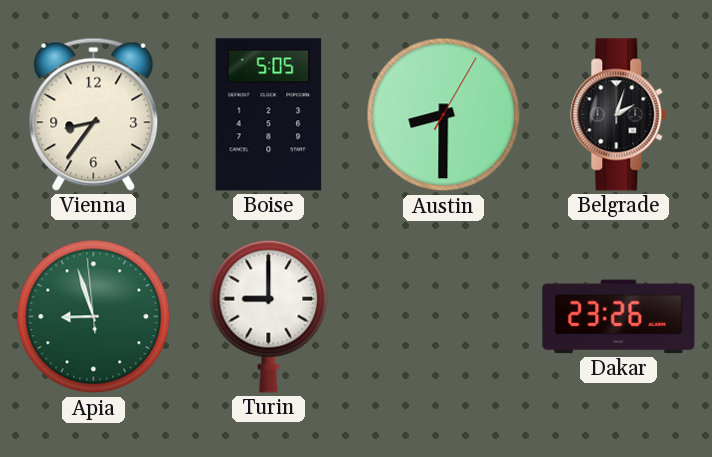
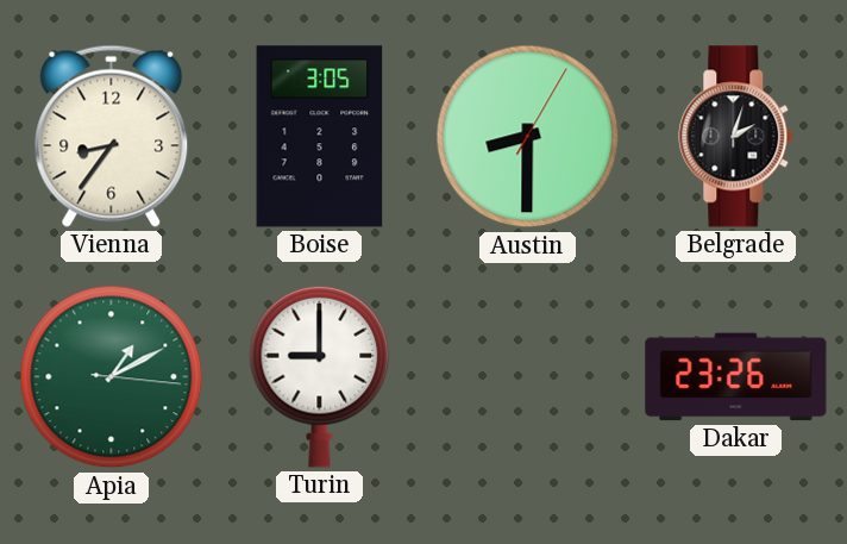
Boise: 5:05 -> 3:05 (320, 137)
Apia: 8:56 -> 1:10 (112, 377)
